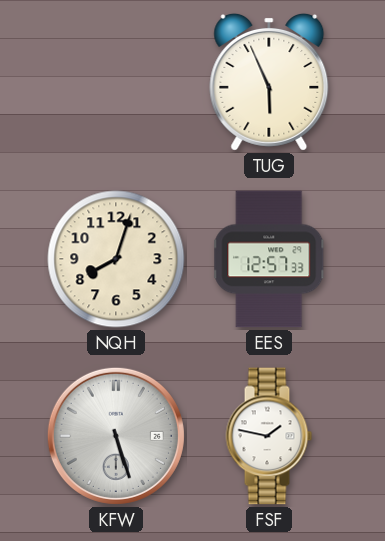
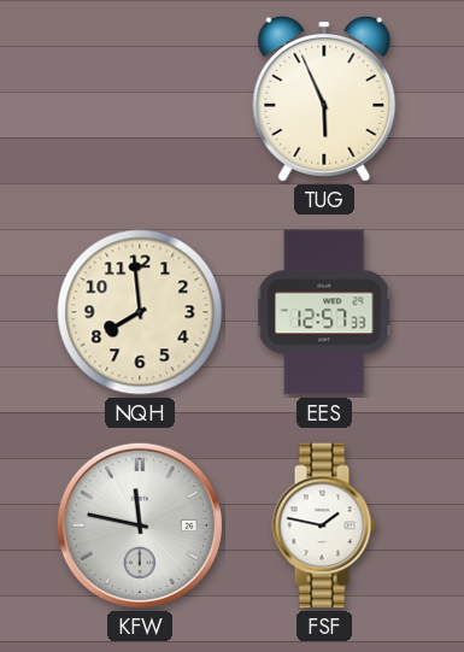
NQH: 8:03 -> 7:59 (140, 312)
KFW: 5:27 -> 11:47 (140, 525)
